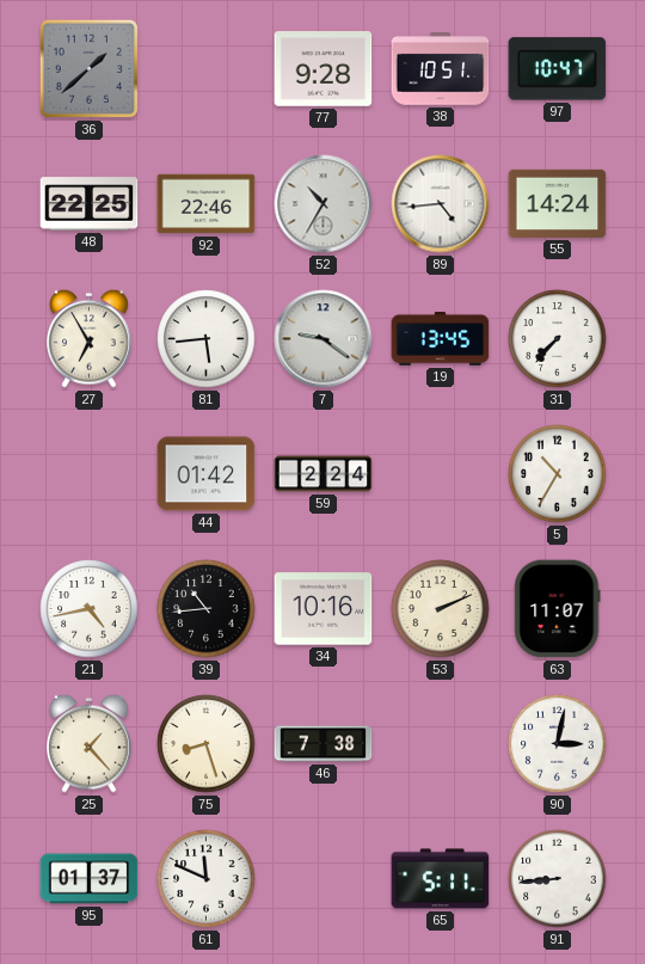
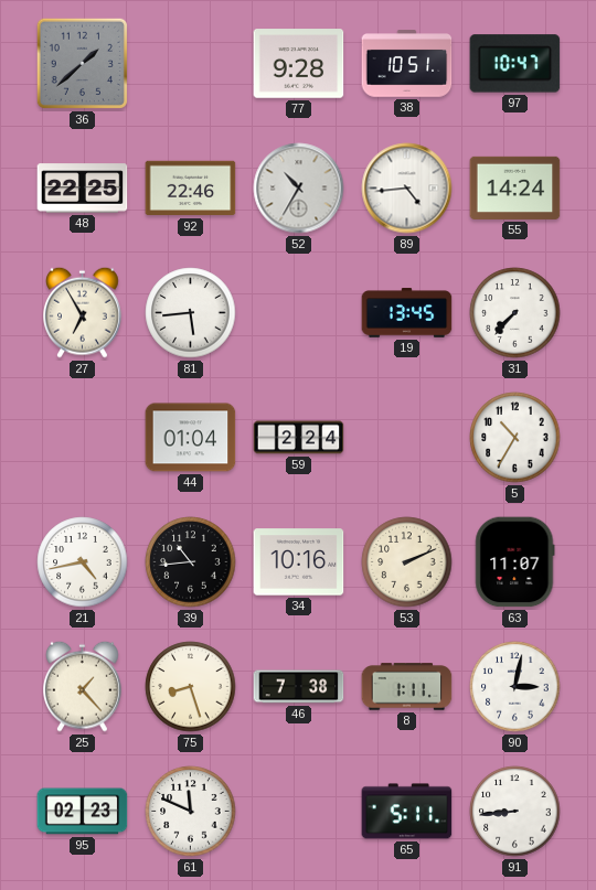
7: 9:21 -> none (324, 339)
44: 01:42 -> 01:04 (191, 438)
8: none -> 1:11 (407, 687)
95: 01:37 -> 02:23 (83, 812)
